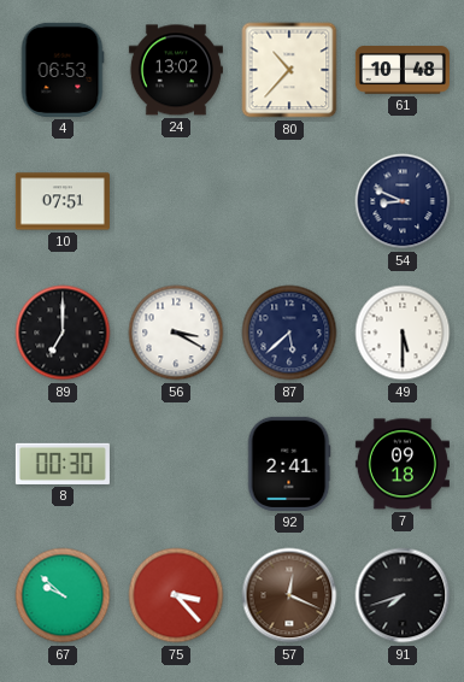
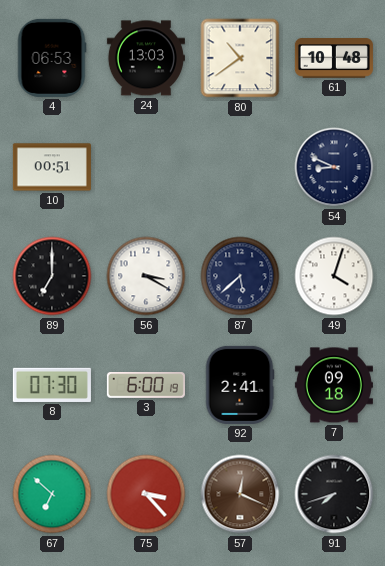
24: 13:02 -> 13:03 (146, 58)
80: 10:37 -> 10:39 (240, 58)
10: 07:51 -> 00:51 (52, 167)
49: 5:30 -> 4:03 (334, 276)
8: 00:30 -> 07:30 (52, 385)
3: none -> 6:00 (146, 385)
67: 9:52 -> 6:52 (52, 494)
